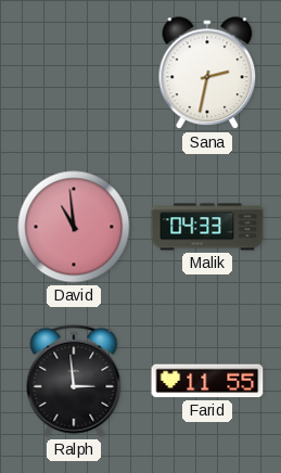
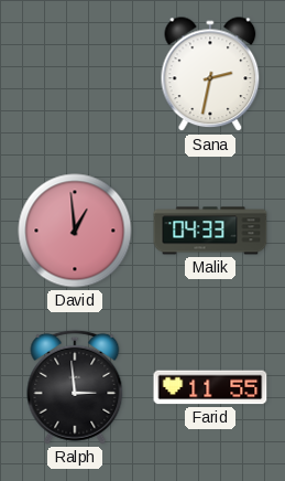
David: 10:59 -> 12:59 (75, 231)
